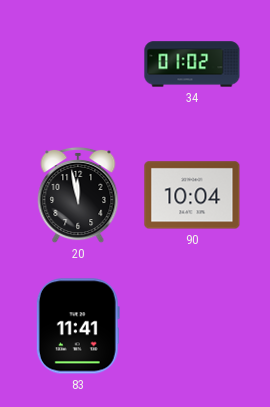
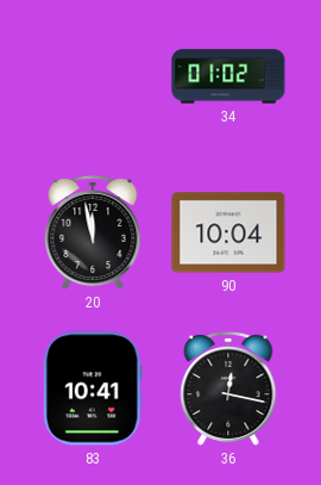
83: 11:41 -> 10:41 (93, 388)
36: none -> 12:17 (228, 388)
